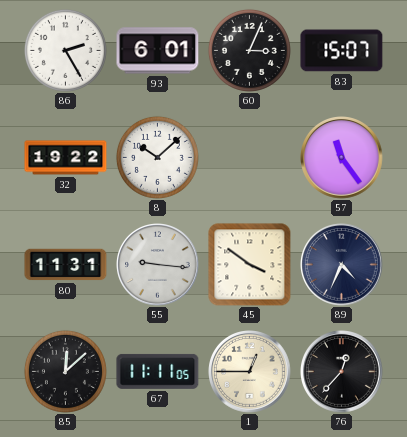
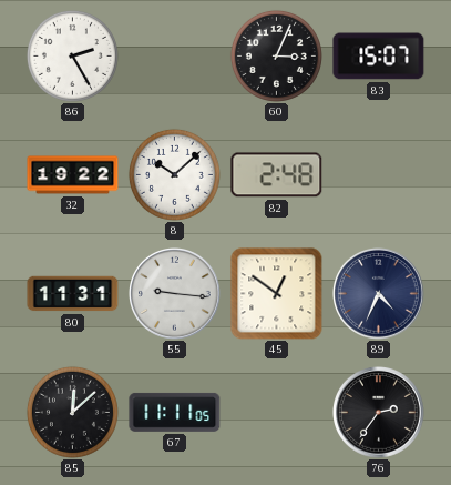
93: 6:01 -> none (158, 51)
82: none -> 2:48 (277, 175)
57: 11:24 -> none (342, 158)
45: 3:51 -> 12:51 (277, 294)
1: 12:45 -> none (250, 372)
76: 12:37 -> 2:36 (379, 413)
